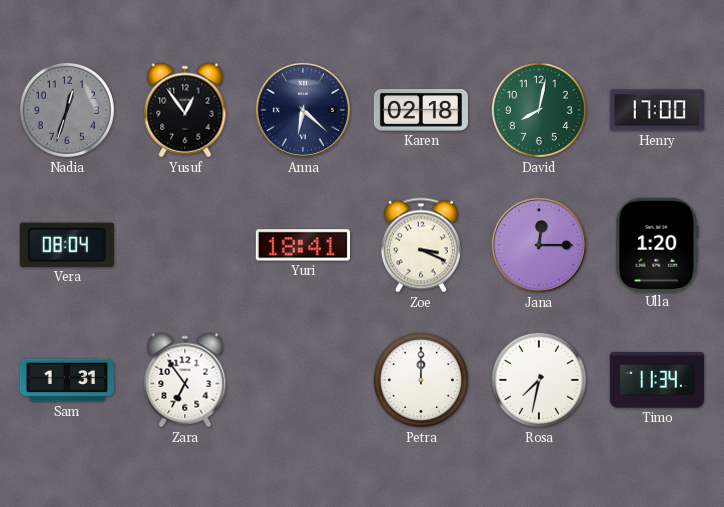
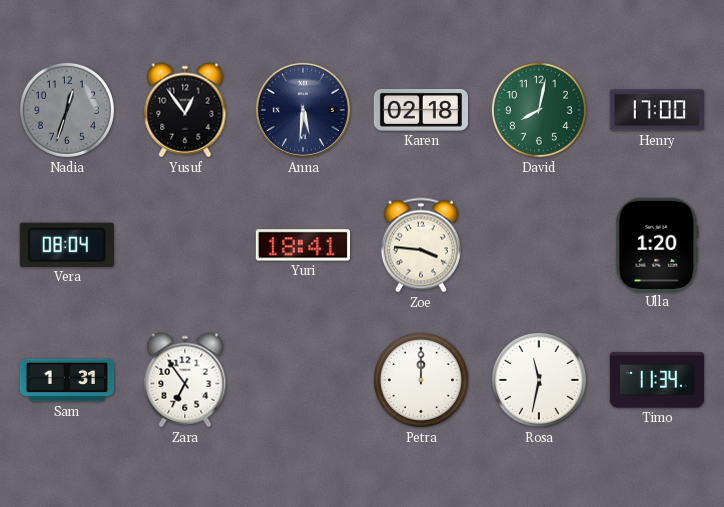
Anna: 6:22 -> 5:31 (303, 110)
Zoe: 3:19 -> 3:46 (421, 245)
Jana: 12:15 -> none (539, 245)
Rosa: 7:32 -> 11:32 (539, 380)
